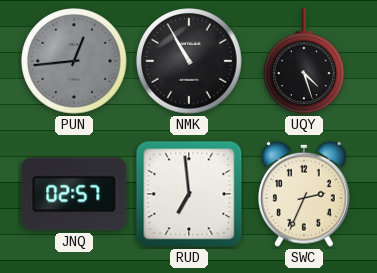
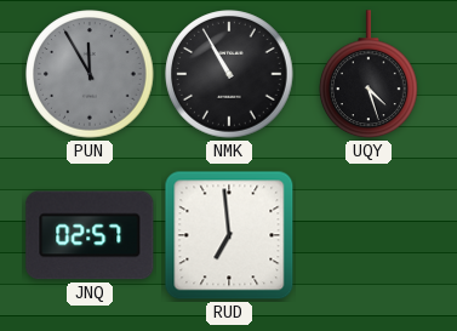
PUN: 12:44 -> 11:55 (90, 74)
SWC: 2:34 -> none (304, 194)
